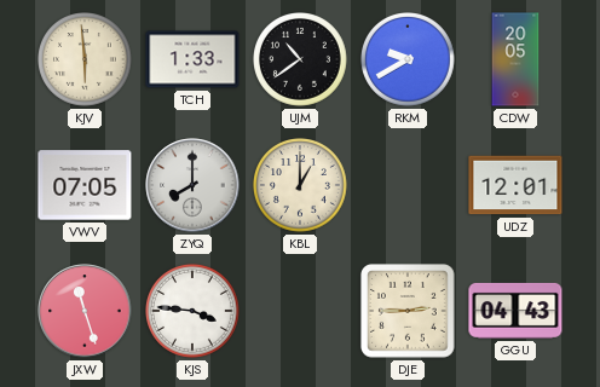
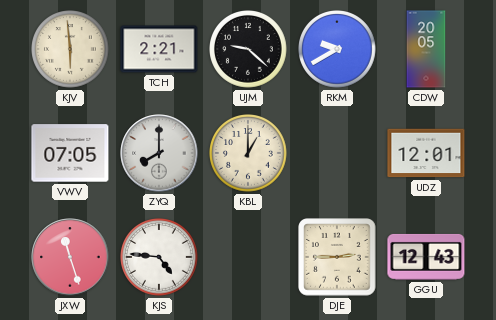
TCH: 1:33 -> 2:21 (159, 49)
UJM: 10:39 -> 9:22 (249, 50)
KJS: 3:46 -> 4:46 (160, 258)
GGU: 04:43 -> 12:43 (426, 257)
